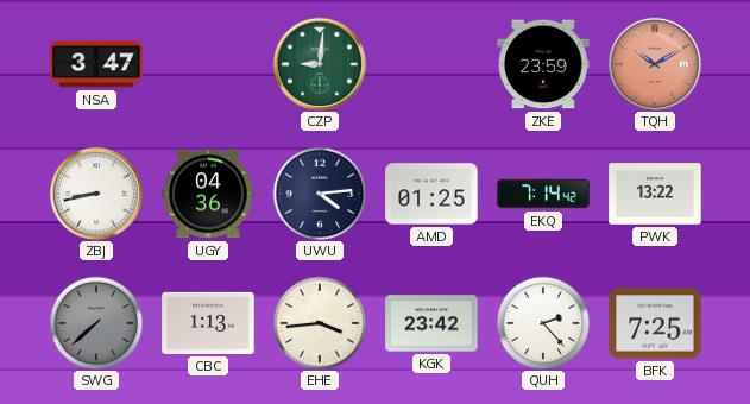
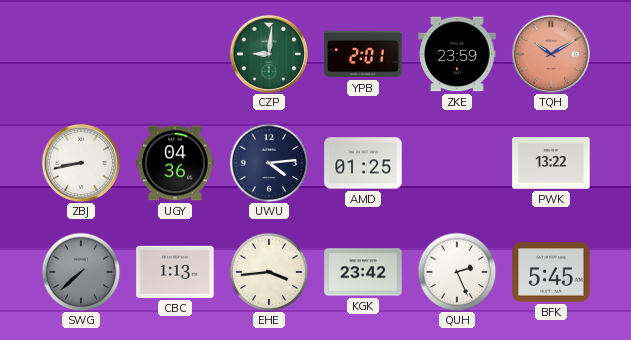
NSA: 3:47 -> none (96, 64)
YPB: none -> 2:01 (363, 54)
EKQ: 7:14 -> none (543, 194)
QUH: 2:23 -> 2:26 (457, 272)
BFK: 7:25 -> 5:45 (551, 272)
